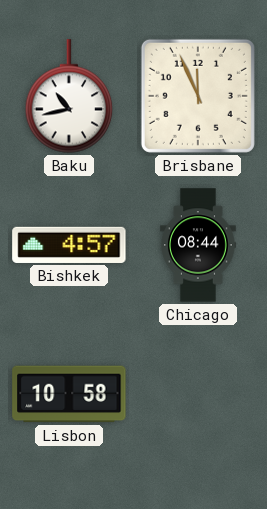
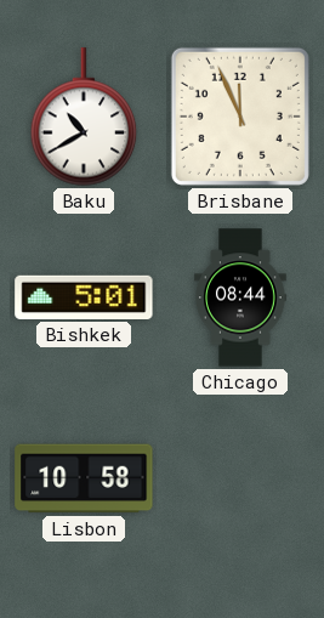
Baku: 10:43 -> 10:40 (84, 117)
Bishkek: 4:57 -> 5:01 (84, 297)
